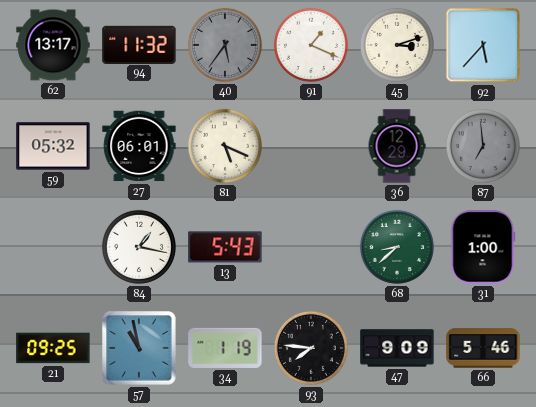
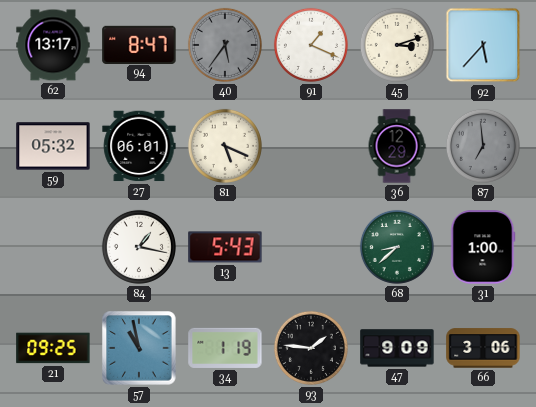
94: 11:32 -> 8:47 (139, 44)
93: 7:46 -> 1:46 (311, 348)
66: 5:46 -> 3:06 (483, 348)
